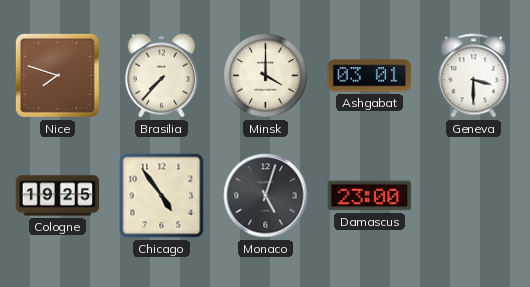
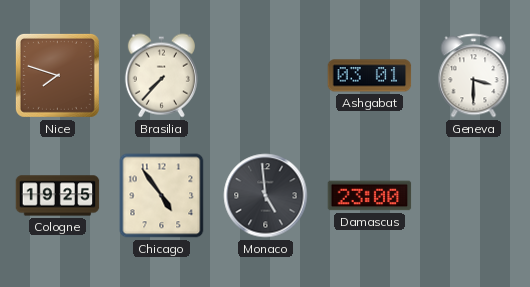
Minsk: 4:00 -> none (266, 76)
Monaco: 5:03 -> 4:59 (266, 196)
